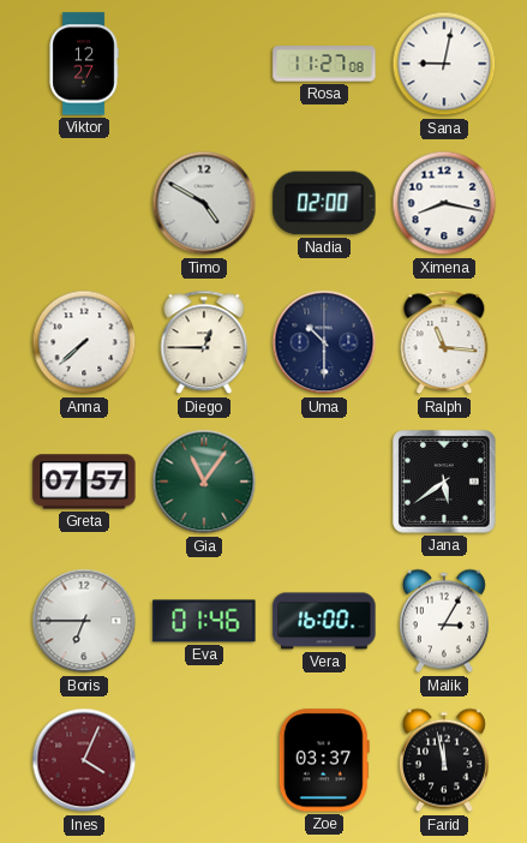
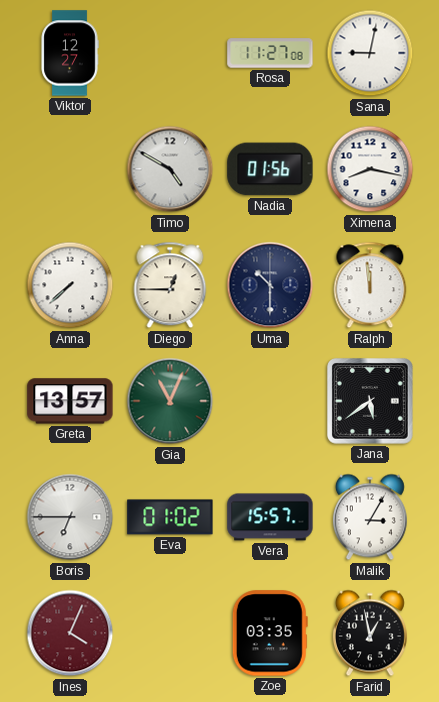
Nadia: 02:00 -> 01:56 (270, 169)
Ralph: 11:16 -> 11:59 (370, 285)
Greta: 07:57 -> 13:57 (70, 401)
Gia: 11:06 -> 11:04 (170, 401)
Eva: 01:46 -> 01:02 (170, 517)
Vera: 16:00 -> 15:57 (270, 517)
Zoe: 03:37 -> 03:35 (270, 633)
Farid: 11:58 -> 12:58 (370, 633)
